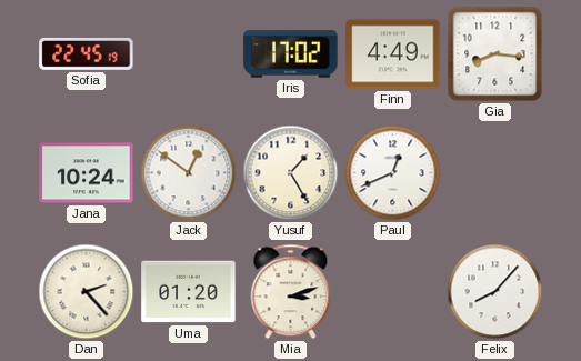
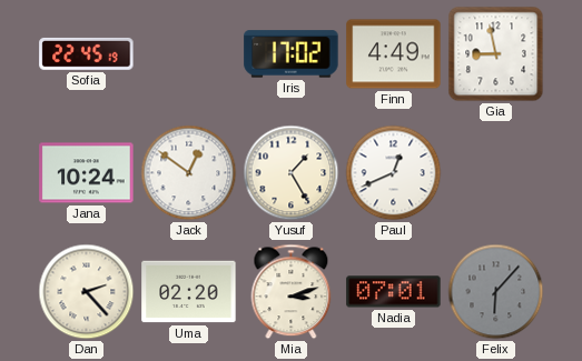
Gia: 8:16 -> 8:58 (496, 54)
Uma: 01:20 -> 02:20 (189, 292)
Nadia: none -> 07:01 (394, 292)
Felix: 8:07 -> 6:07 (496, 292)
Felix dial: white -> grey (496, 292)
